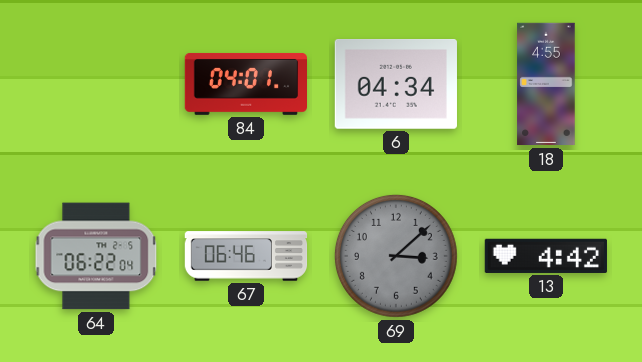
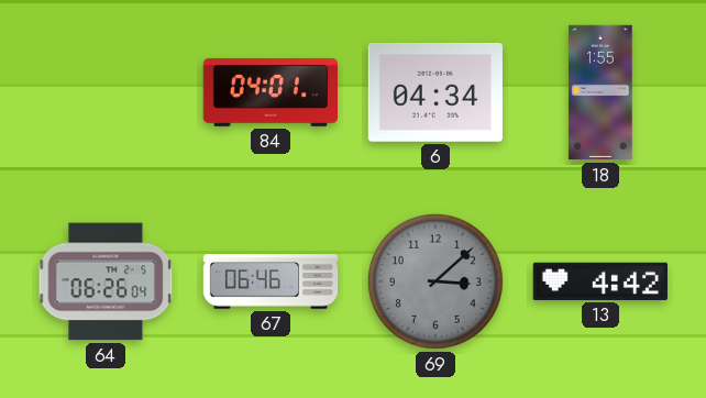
18: 4:55 -> 1:55 (600, 92)
64: 06:22 -> 06:26 (106, 281)
